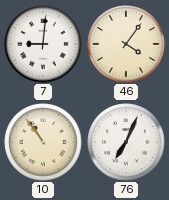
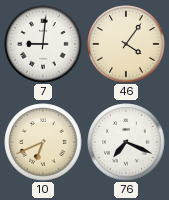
10: 10:54 -> 6:41 (43, 142)
76: 7:04 -> 7:19 (126, 142)
